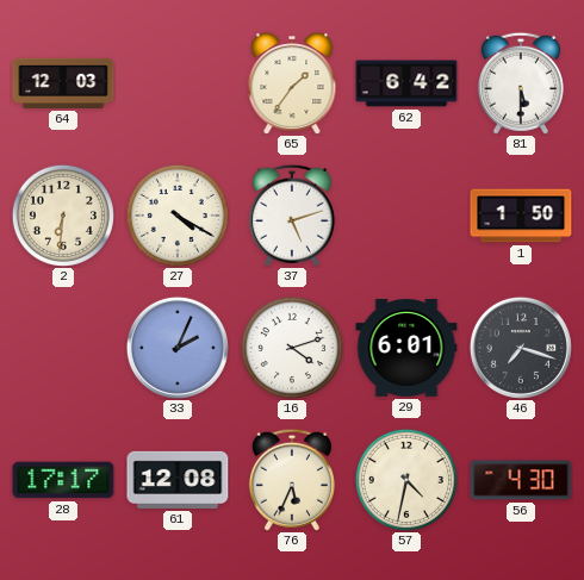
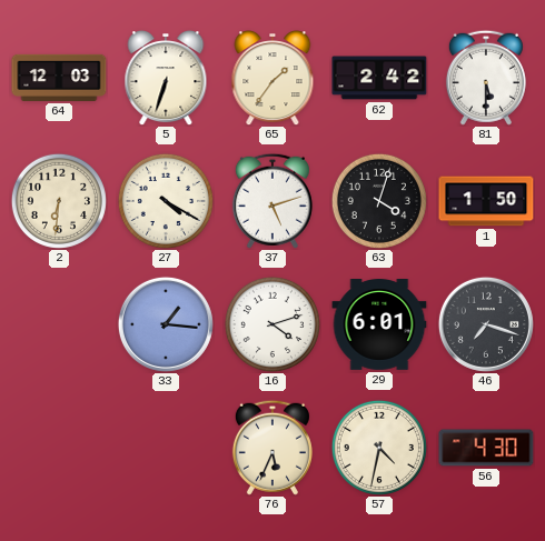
5: none -> 6:33 (166, 79)
62: 6:42 -> 2:42 (379, 78)
63: none -> 4:03 (379, 201)
33: 2:04 -> 1:16 (166, 324)
28: 17:17 -> none (63, 480)
61: 12:08 -> none (178, 480)
